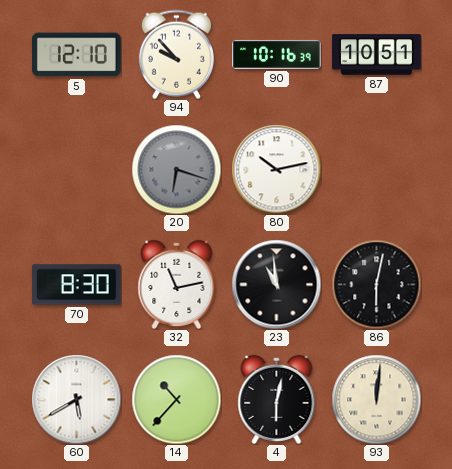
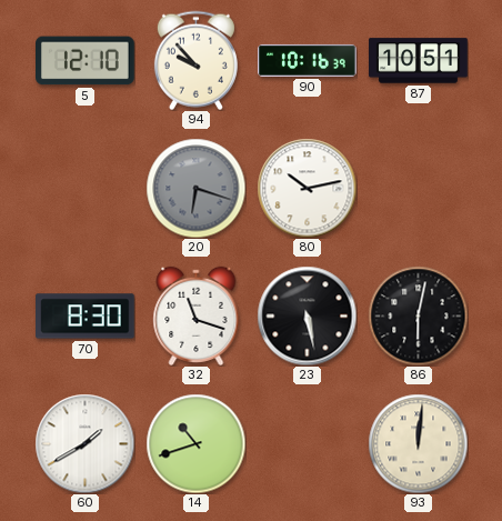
32: 11:13 -> 11:18 (197, 315)
23: 10:59 -> 5:28 (307, 315)
60: 5:40 -> 1:40 (84, 443)
14: 10:37 -> 10:42 (195, 443)
4: 6:02 -> none (277, 399)
